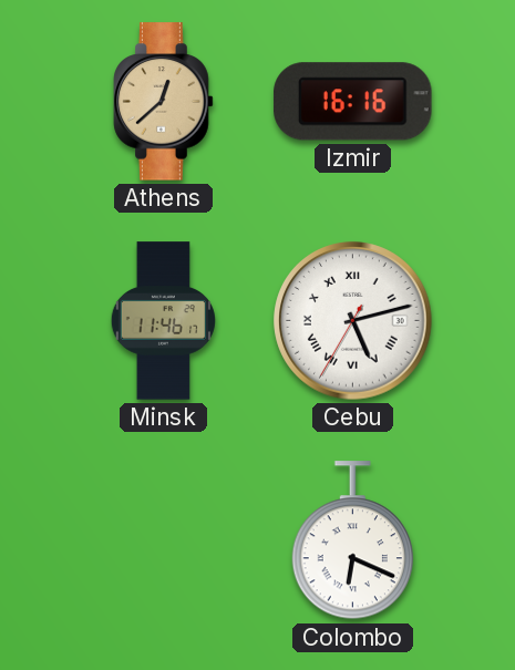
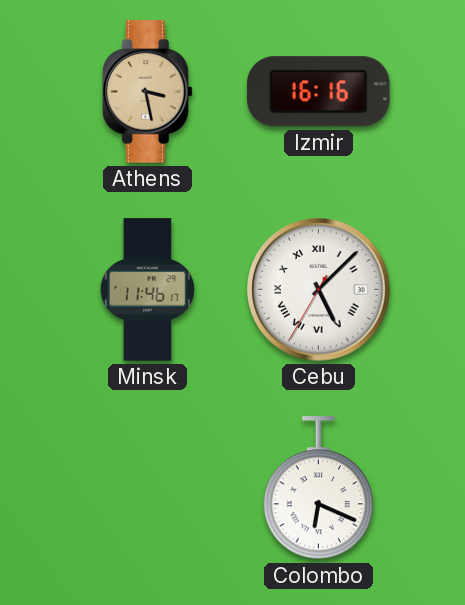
Athens: 12:38 -> 3:28 (148, 92)
Cebu: 5:12 -> 5:07 (319, 290)
